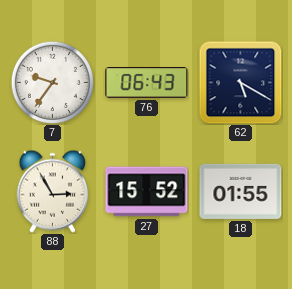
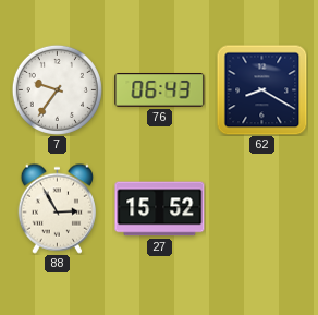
62: 5:20 -> 8:20 (261, 89)
18: 01:55 -> none (241, 191)
